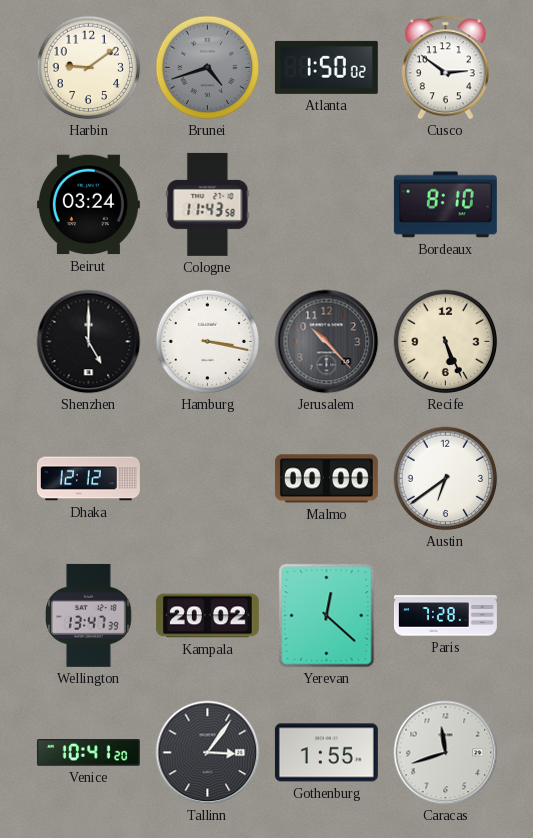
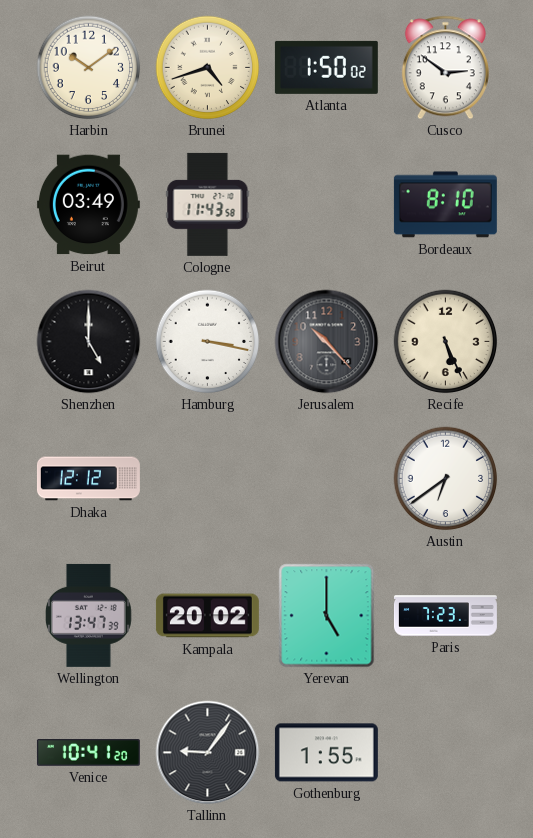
Harbin: 9:09 -> 10:09 (89, 68)
Brunei dial: grey -> cream (208, 68)
Beirut: 03:24 -> 03:49 (88, 205)
Malmo: 00:00 -> none (326, 479)
Yerevan: 12:22 -> 5:00 (327, 616)
Paris: 7:28 -> 7:23 (445, 616)
Tallinn: 3:06 -> 9:06 (208, 753)
Caracas: 11:42 -> none (446, 753)
